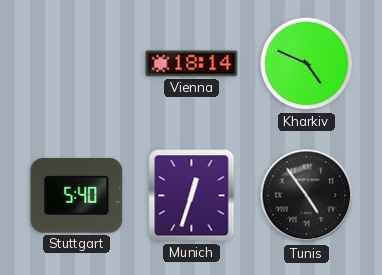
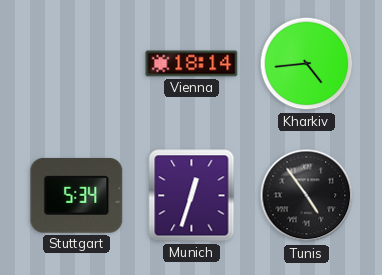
Kharkiv: 4:49 -> 4:44 (307, 64)
Stuttgart: 5:40 -> 5:34 (77, 195)
